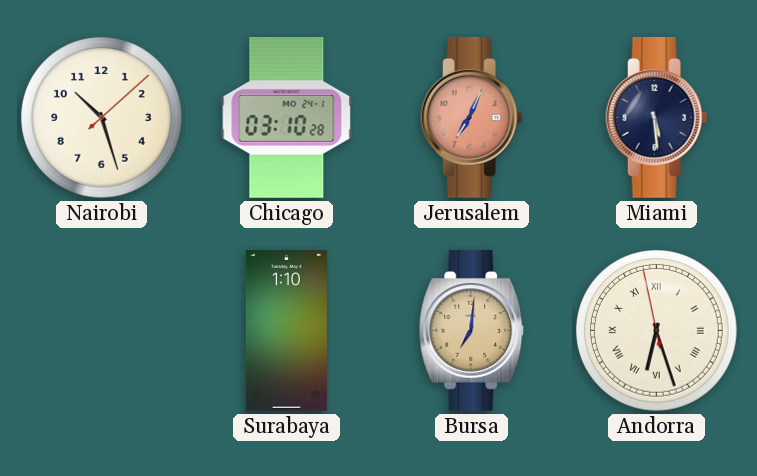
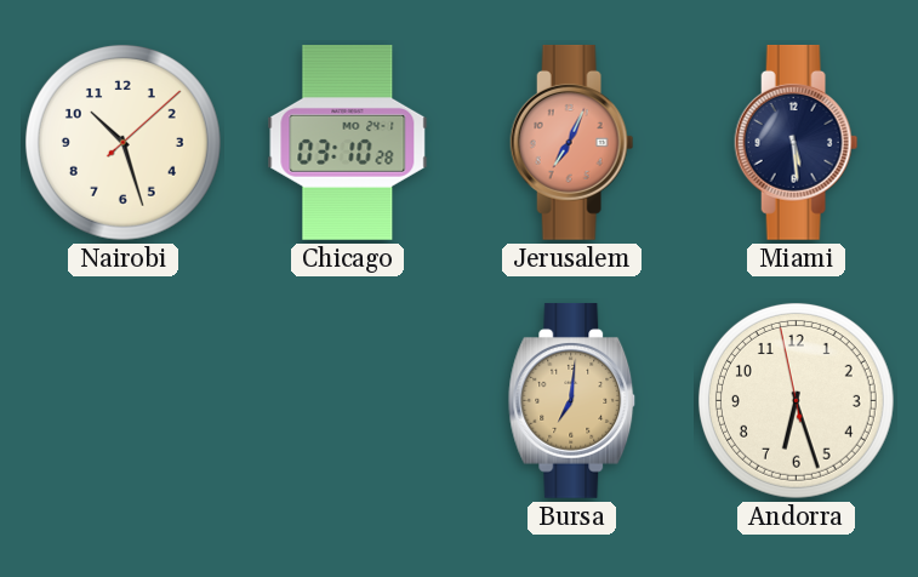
Surabaya: 1:10 -> none (286, 331)
Andorra numerals: Roman -> Arabic (796, 400)
